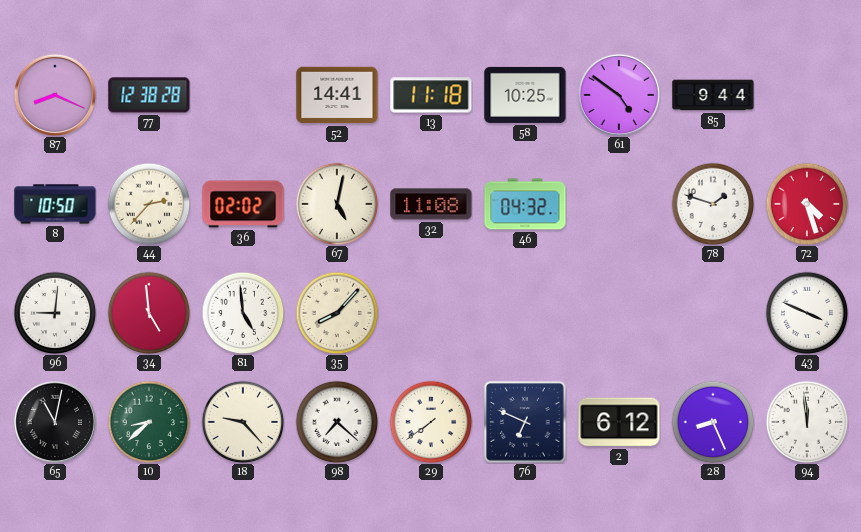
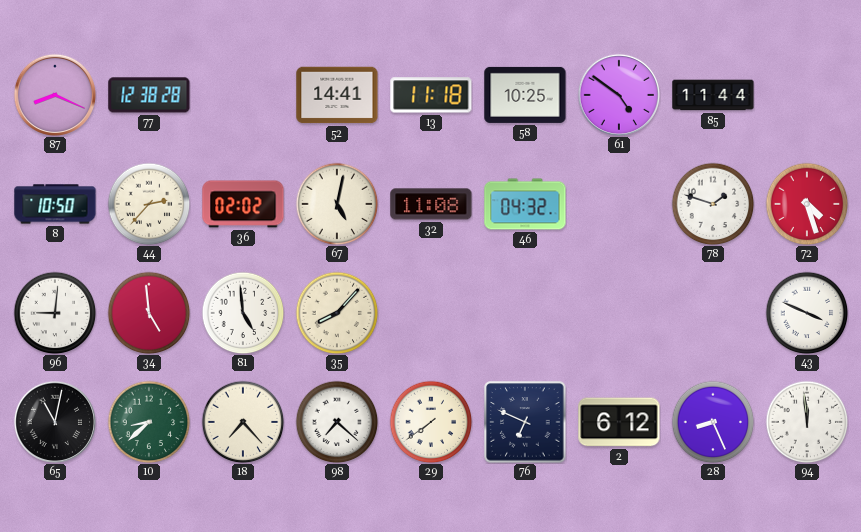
85: 9:44 -> 11:44 (713, 95)
18: 9:23 -> 7:23 (243, 422)
